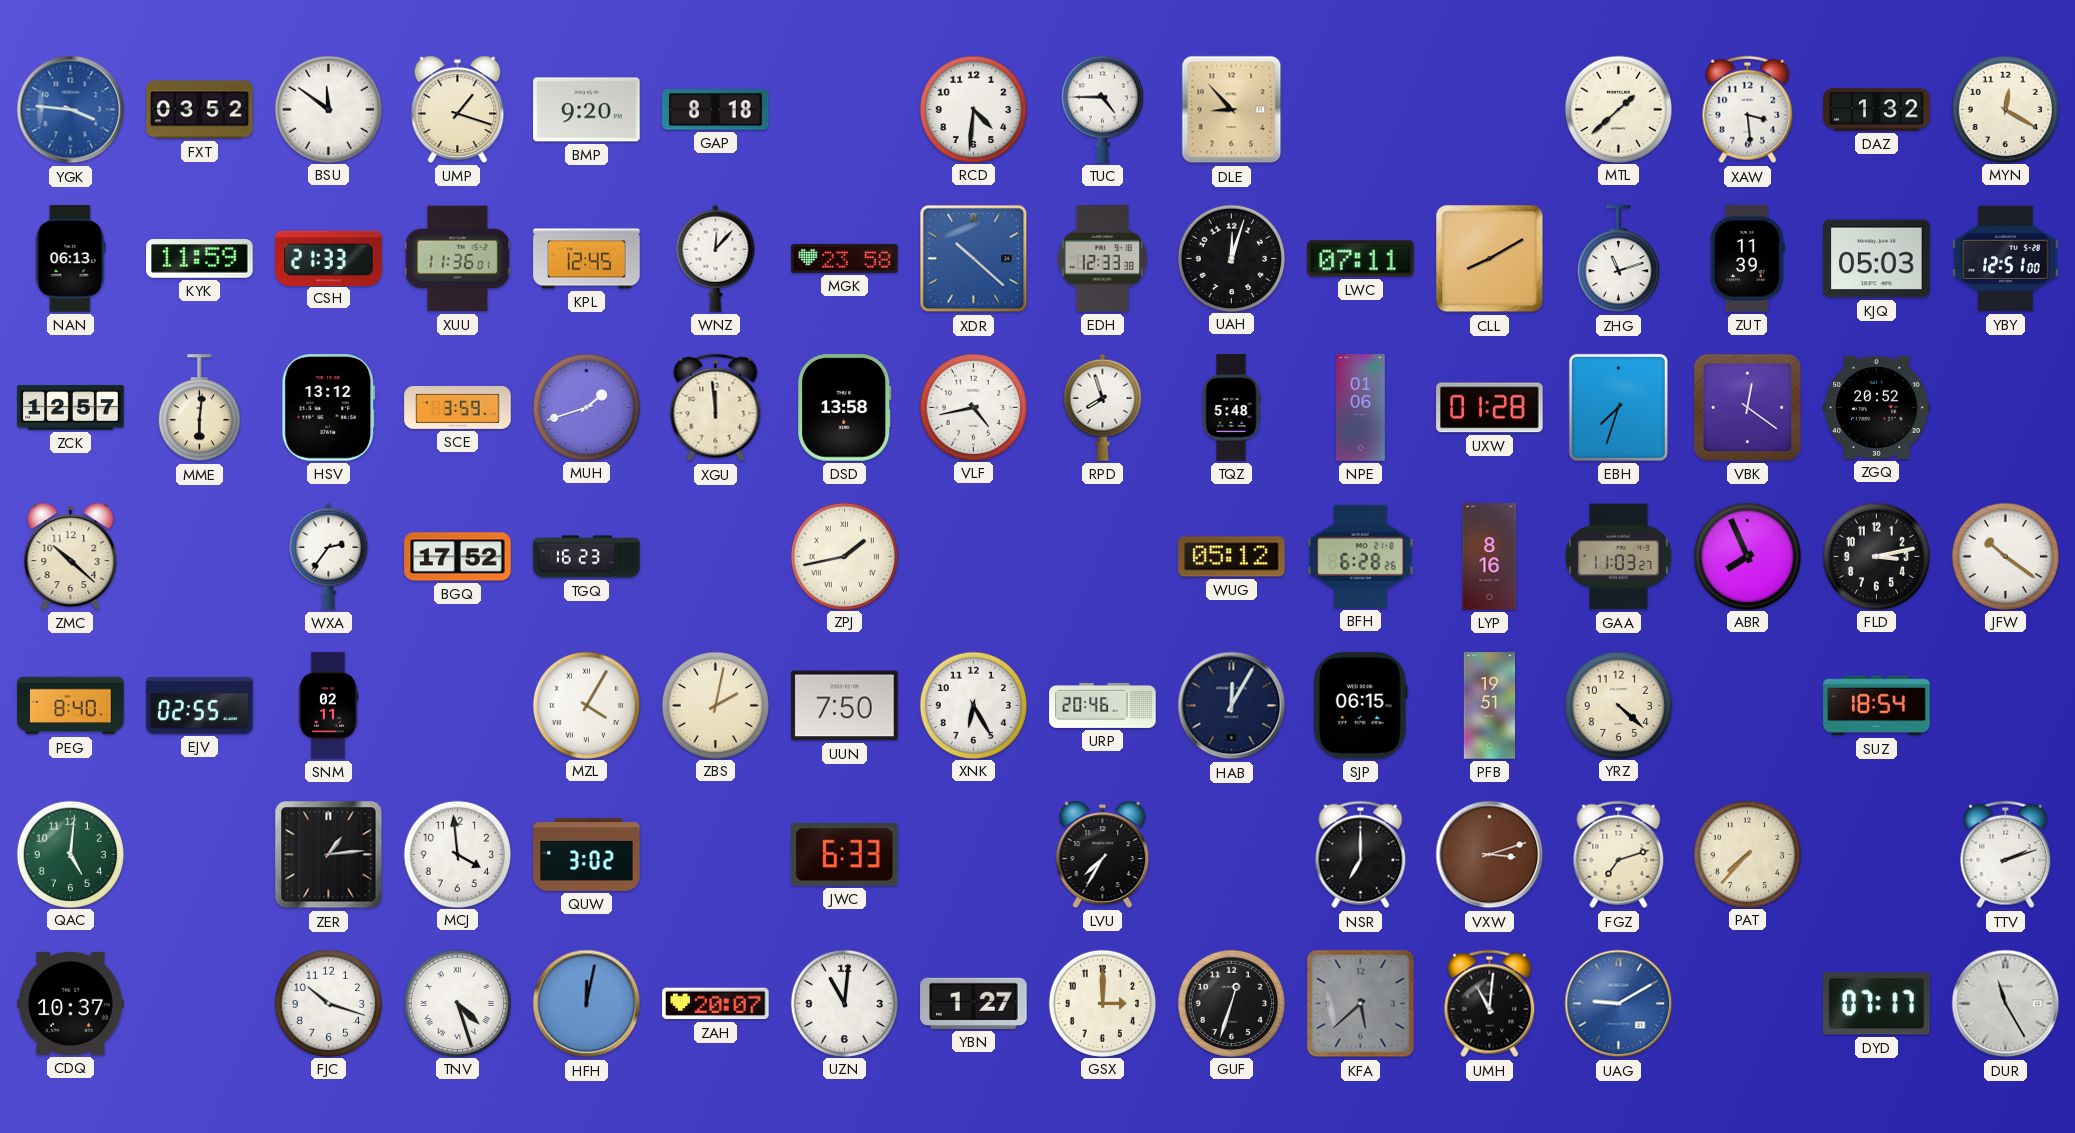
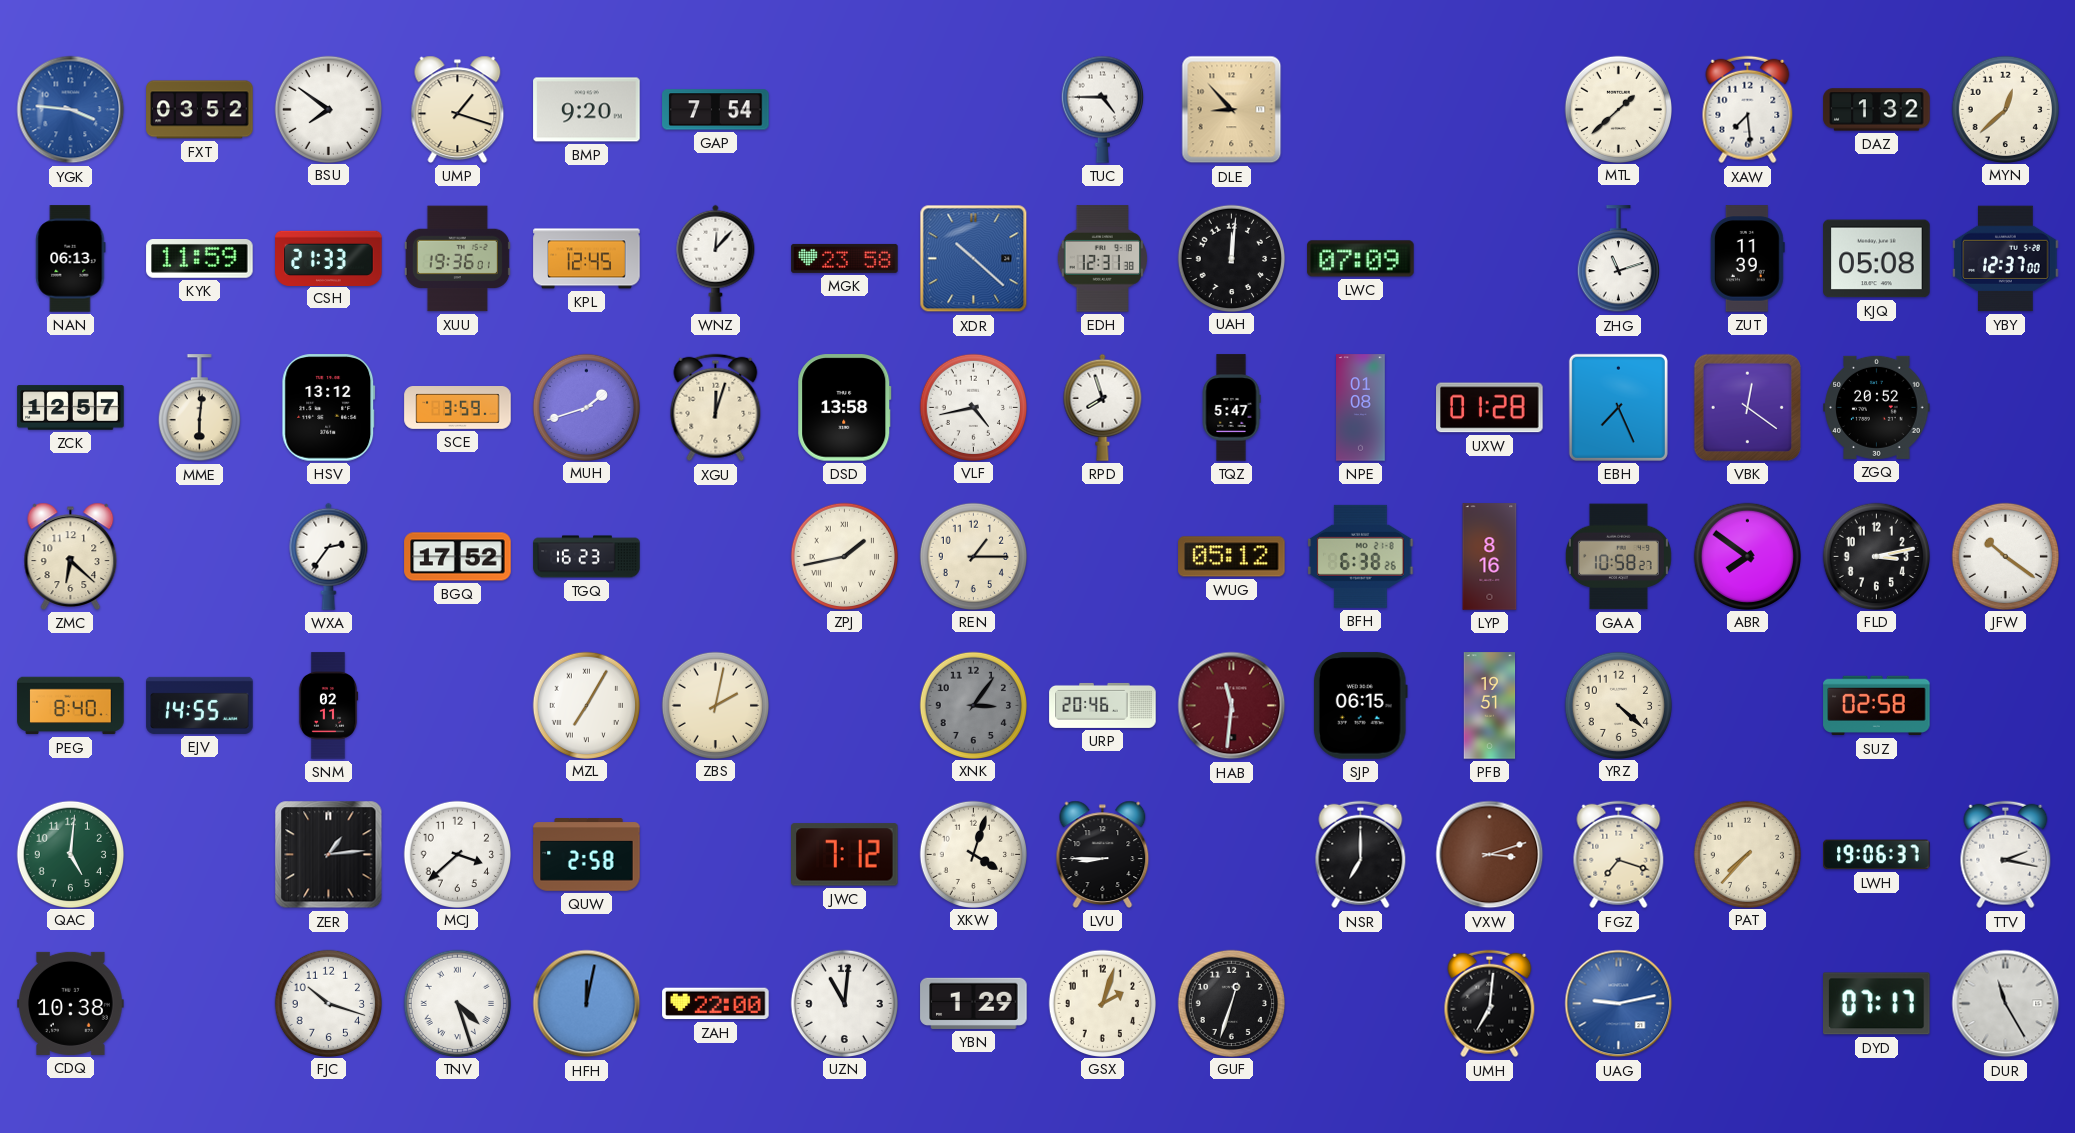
BSU: 11:51 -> 7:51 (328, 109)
GAP: 8:18 -> 7:54 (716, 110)
RCD: 4:31 -> none (973, 109)
XAW: 3:29 -> 7:29 (1748, 110)
MYN: 12:20 -> 12:38 (2005, 109)
XUU: 11:36 -> 19:36 (457, 259)
EDH: 12:33 -> 12:31 (1102, 259)
UAH: 12:03 -> 12:01 (1231, 258)
LWC: 07:11 -> 07:09 (1361, 259)
CLL: 8:10 -> none (1490, 259)
KJQ: 05:03 -> 05:08 (1877, 259)
YBY: 12:51 -> 12:37 (2006, 259)
XGU: 11:59 -> 12:03 (716, 408)
TQZ: 5:48 -> 5:47 (1231, 408)
NPE: 01:06 -> 01:08 (1361, 408)
EBH: 7:33 -> 7:26 (1618, 407)
ZMC: 10:22 -> 6:22 (71, 556)
REN: none -> 1:15 (973, 556)
BFH: 6:28 -> 6:38 (1361, 556)
GAA: 11:03 -> 10:58 (1618, 557)
ABR: 7:56 -> 7:51 (1747, 556)
EJV: 02:55 -> 14:55 (200, 705)
MZL: 4:05 -> 7:05 (586, 705)
UUN: 7:50 -> none (845, 706)
XNK: 6:25 -> 3:06 (973, 705)
XNK dial: white -> grey (973, 705)
HAB: 12:05 -> 11:31 (1232, 706)
HAB dial: navy -> burgundy (1232, 706)
SUZ: 18:54 -> 02:58 (1877, 706)
MCJ: 3:59 -> 3:38 (457, 854)
QUW: 3:02 -> 2:58 (587, 855)
JWC: 6:33 -> 7:12 (845, 855)
XKW: none -> 4:03 (973, 854)
LVU: 7:35 -> 8:45 (1103, 854)
FGZ: 7:12 -> 7:18 (1619, 855)
LWH: none -> 19:06 (1877, 855)
TTV: 2:12 -> 2:17 (2006, 855)
CDQ: 10:37 -> 10:38 (71, 1003)
ZAH: 20:07 -> 22:00 (716, 1004)
YBN: 1:27 -> 1:29 (974, 1003)
GSX: 3:00 -> 2:03 (1102, 1003)
KFA: 5:38 -> none (1361, 1004)
UMH: 11:01 -> 7:01 (1490, 1004)
UAG: 9:10 -> 9:13 (1619, 1004)
